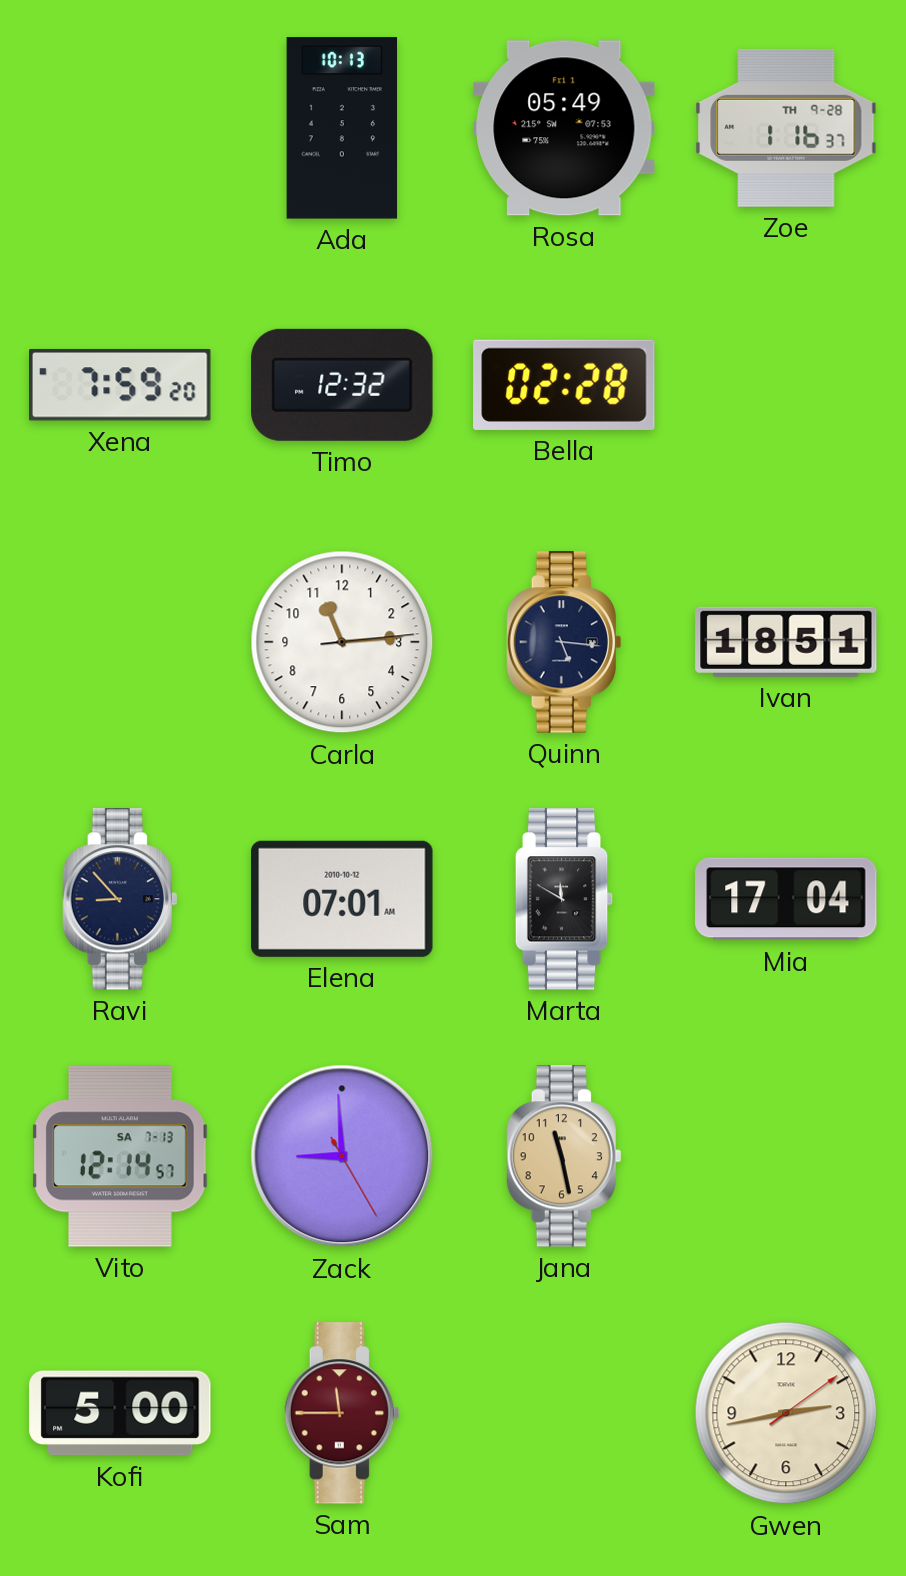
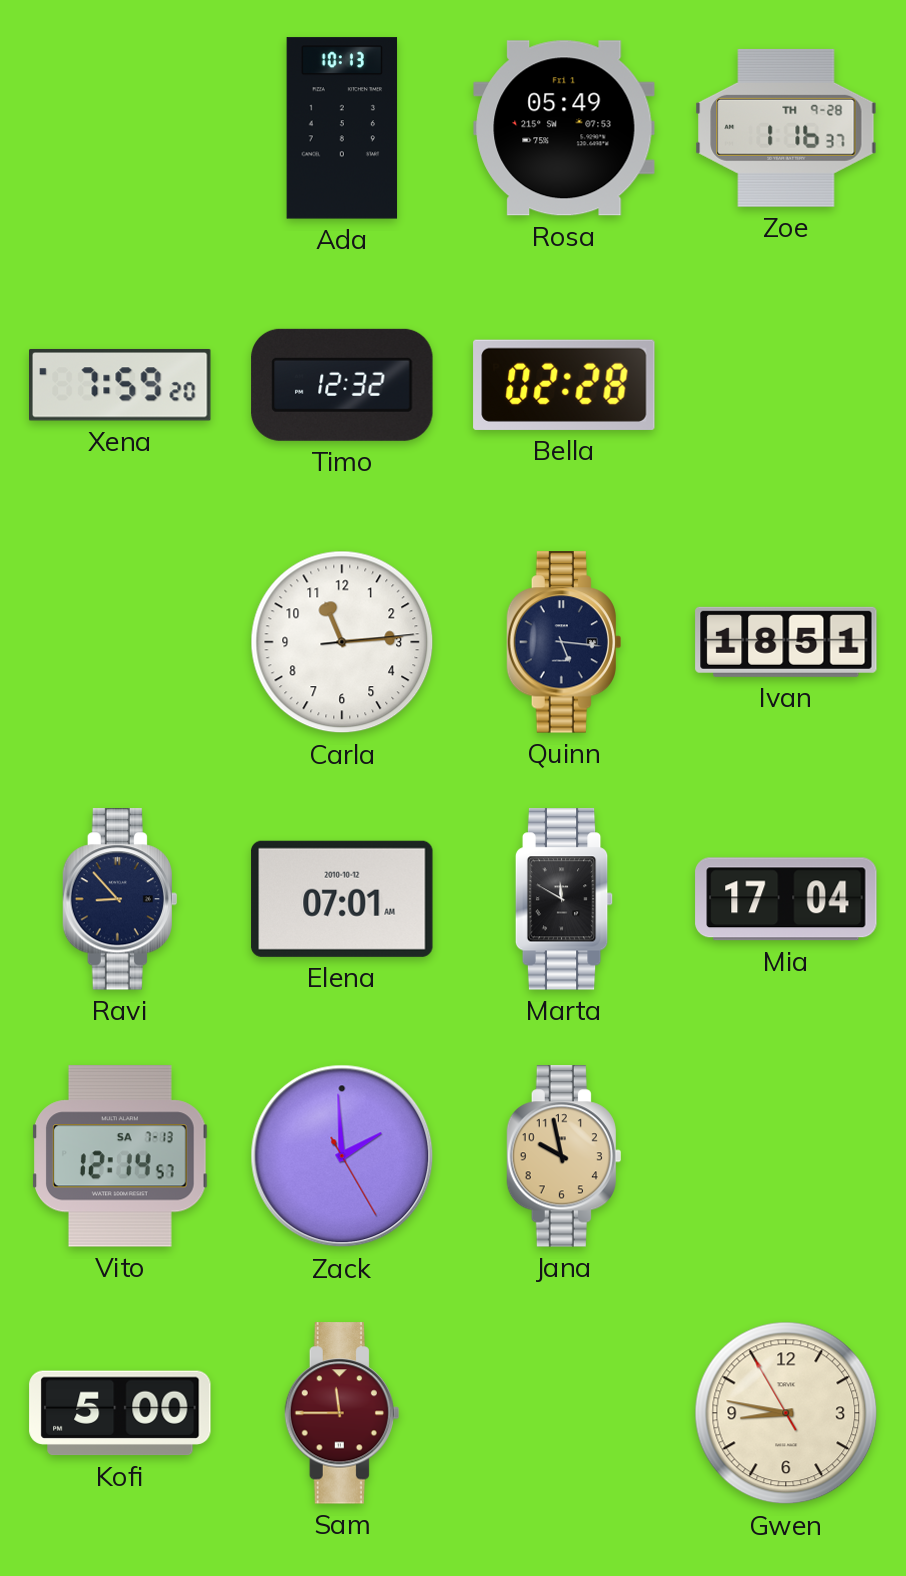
Zack: 8:59 -> 1:59 (342, 1156)
Jana: 11:28 -> 9:58 (563, 1156)
Gwen: 2:43 -> 8:46 (786, 1413)
